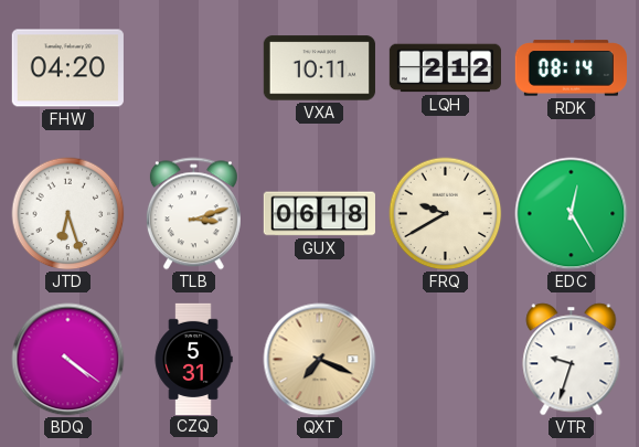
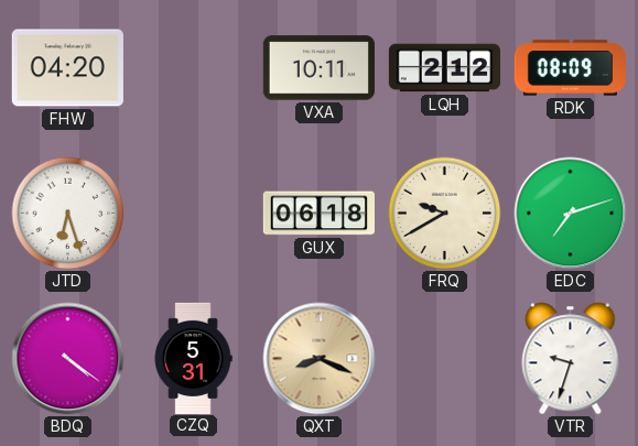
RDK: 08:14 -> 08:09 (570, 68)
TLB: 3:12 -> none (193, 214)
EDC: 12:25 -> 7:12 (571, 214)
QXT: 7:19 -> 8:19 (320, 359)
